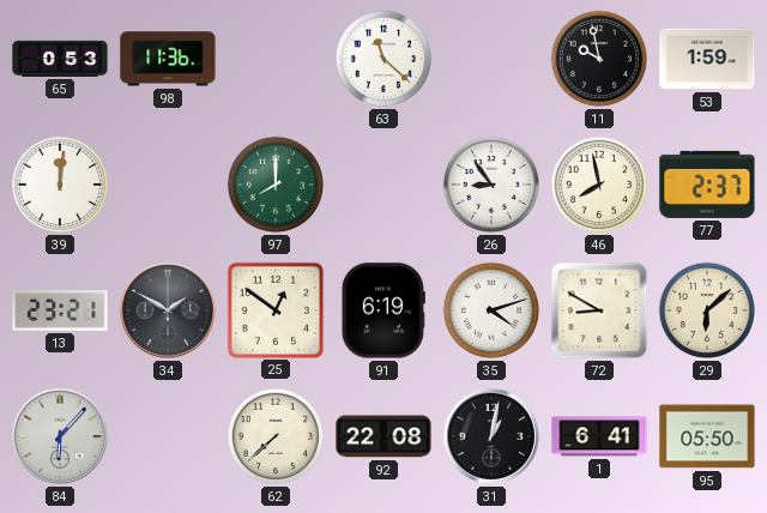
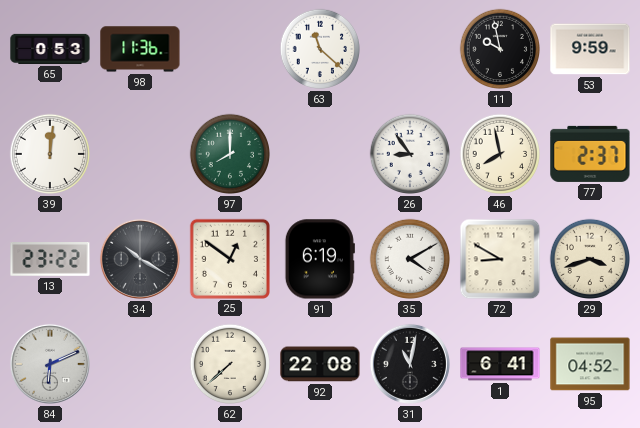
53: 1:59 -> 9:59 (590, 49)
13: 23:21 -> 23:22 (50, 259)
34: 1:50 -> 10:20 (140, 259)
35: 4:12 -> 4:10 (410, 259)
29: 6:08 -> 3:42 (590, 259)
84: 6:07 -> 6:11 (50, 364)
31: 1:02 -> 11:02 (410, 364)
95: 05:50 -> 04:52 (590, 364)
